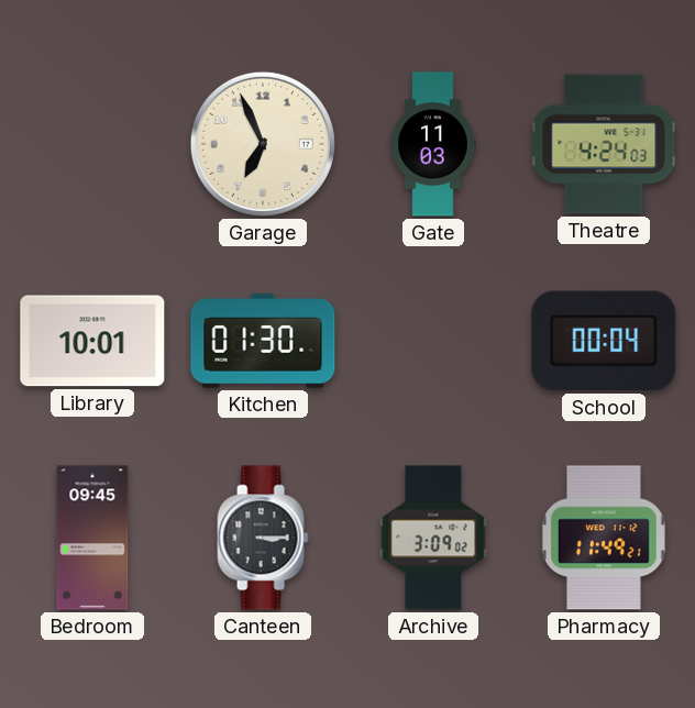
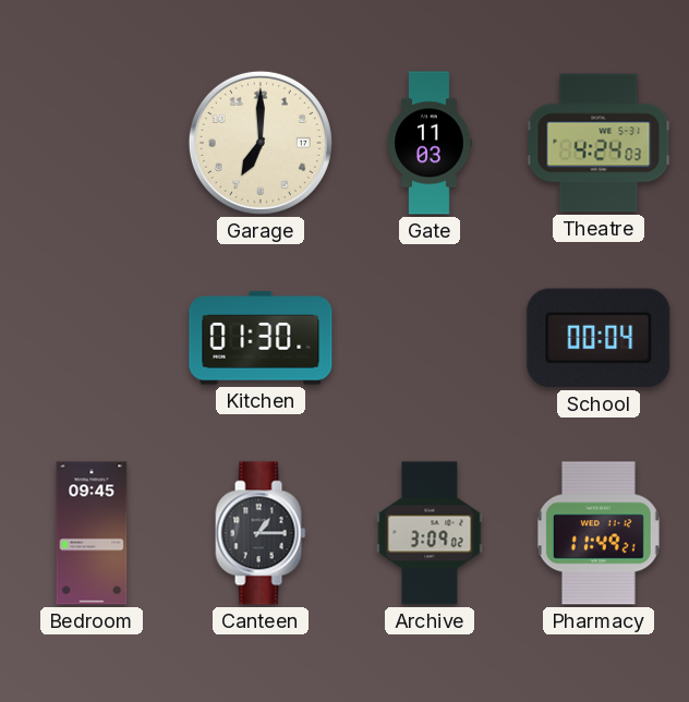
Garage: 6:56 -> 7:00 (261, 143)
Library: 10:01 -> none (92, 341)
Canteen: 3:15 -> 1:15 (261, 533)
